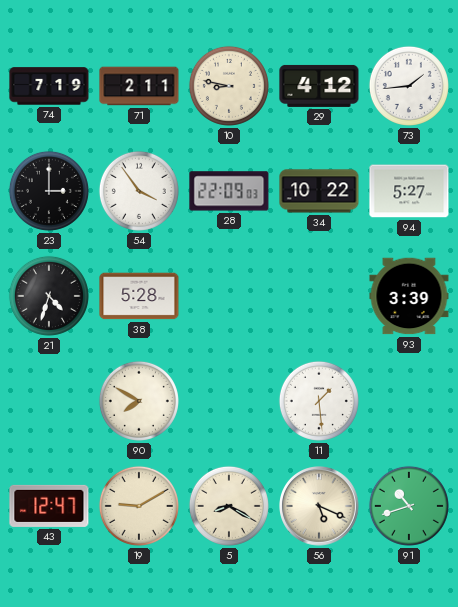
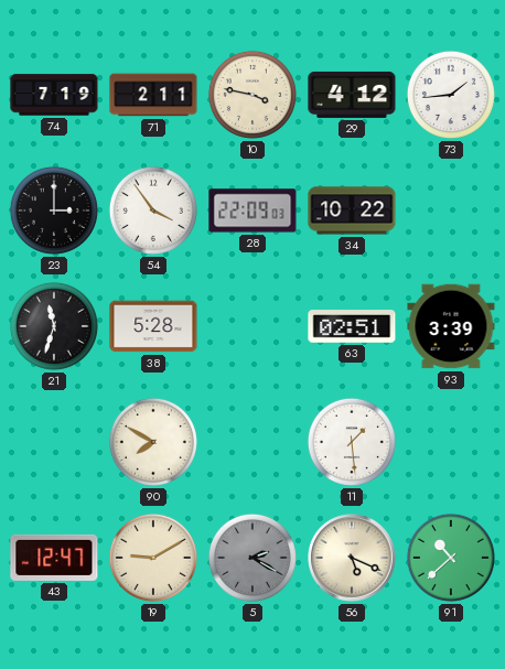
10: 8:47 -> 3:47 (253, 95)
94: 5:27 -> none (409, 191)
21: 4:33 -> 11:33 (54, 326)
63: none -> 02:51 (352, 326)
5: 8:20 -> 2:20 (253, 558)
5 dial: cream -> grey (253, 558)
91: 10:42 -> 10:38 (451, 558)
